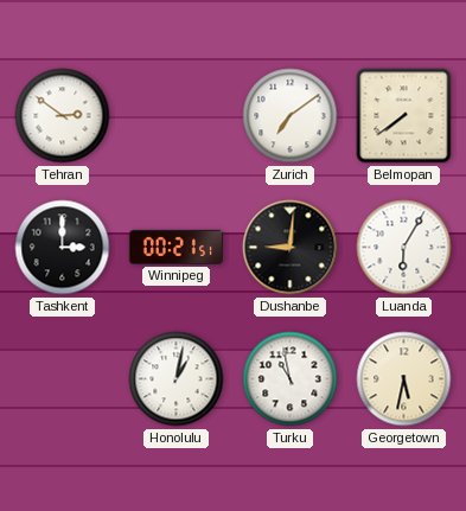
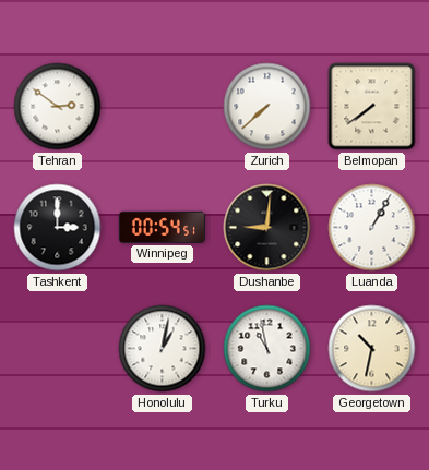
Zurich: 7:09 -> 7:38 (267, 107)
Winnipeg: 00:21 -> 00:54 (162, 227)
Luanda: 6:05 -> 1:05 (372, 228)
Georgetown: 5:32 -> 10:32 (372, 349)
